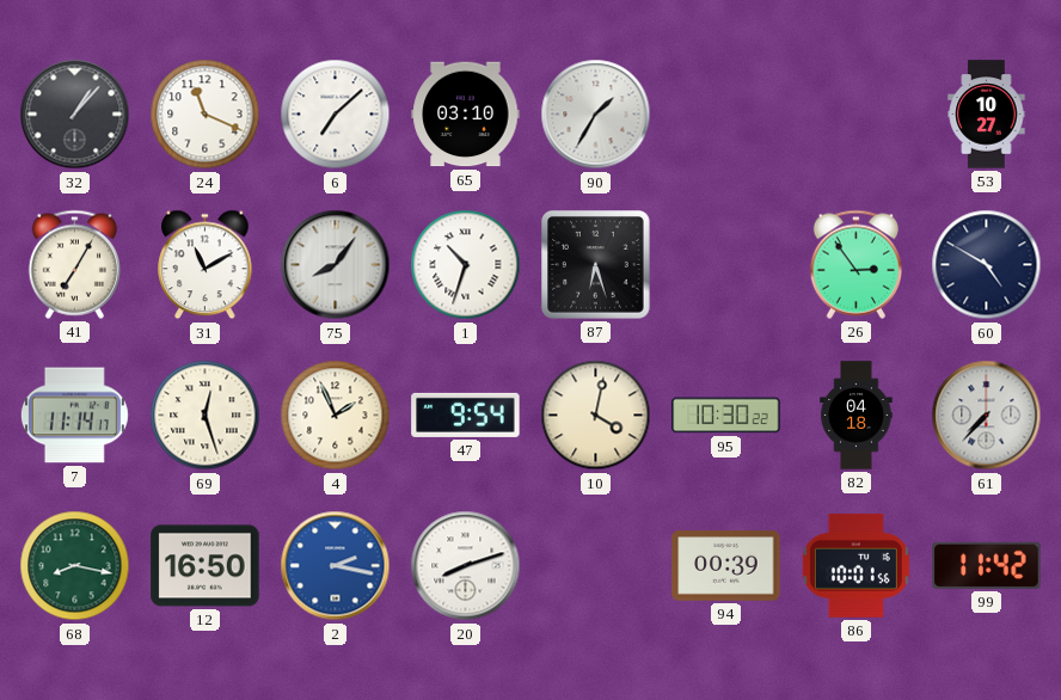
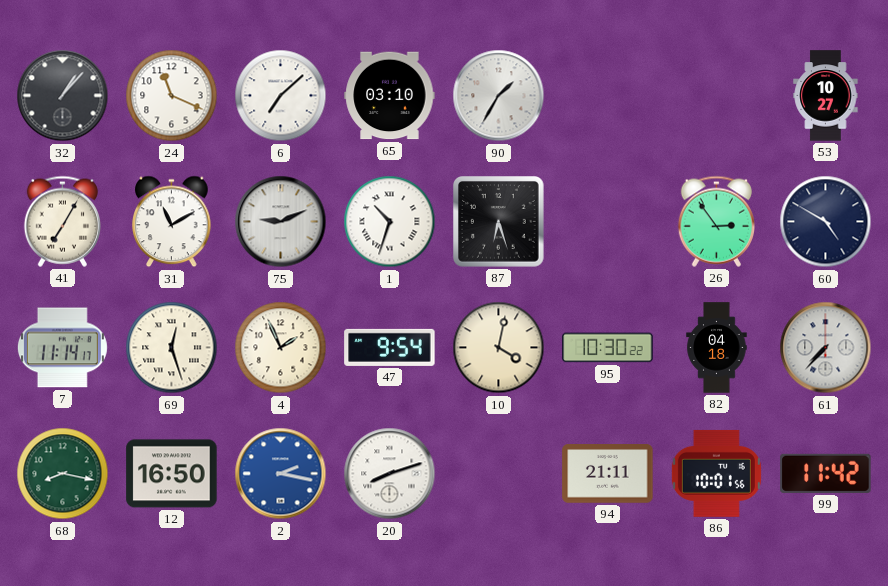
75: 8:06 -> 9:11 (281, 222)
94: 00:39 -> 21:11 (608, 474)
